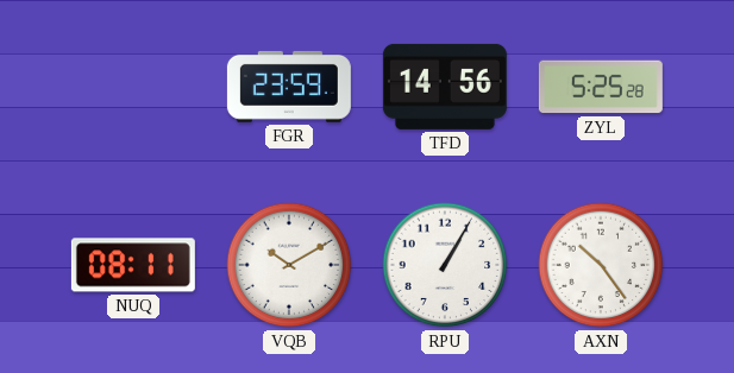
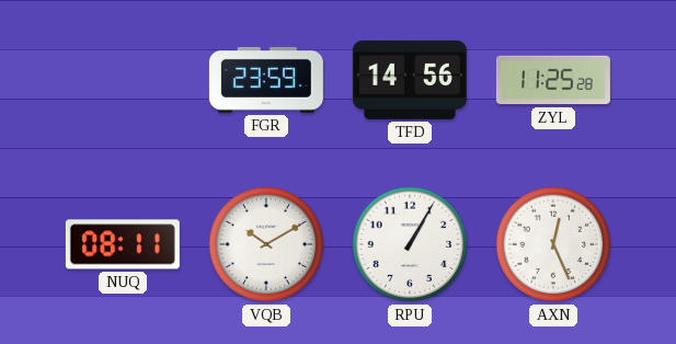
ZYL: 5:25 -> 11:25 (553, 80)
AXN: 10:24 -> 12:26 (553, 244)
